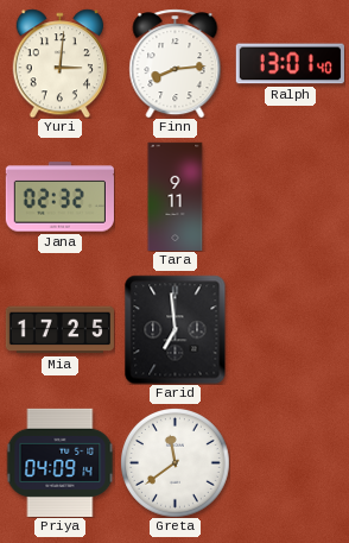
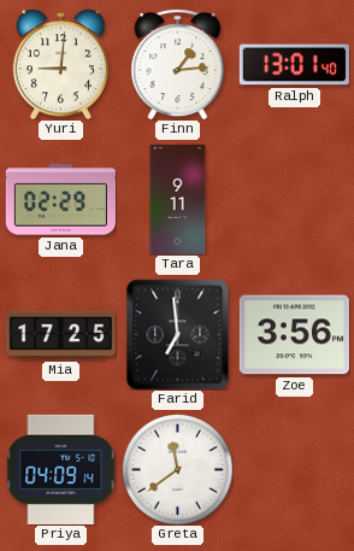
Yuri: 3:01 -> 9:01 (60, 64)
Finn: 8:14 -> 1:14 (178, 64)
Jana: 02:32 -> 02:29 (60, 200)
Zoe: none -> 3:56 (294, 335)
